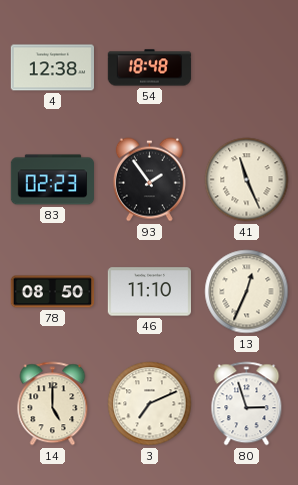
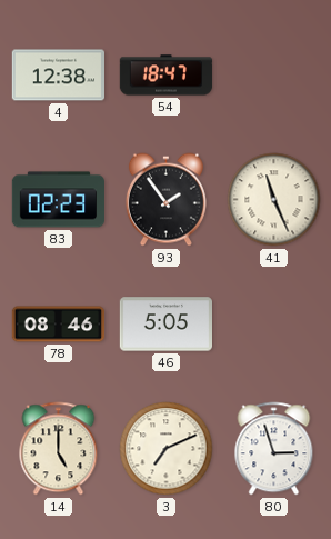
54: 18:48 -> 18:47 (167, 76)
78: 08:50 -> 08:46 (59, 325)
46: 11:10 -> 5:05 (165, 325)
13: 12:34 -> none (247, 292)
